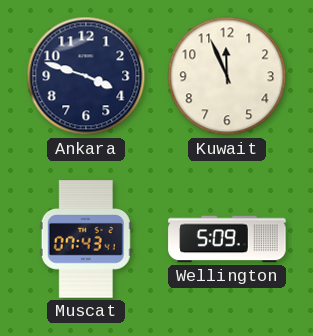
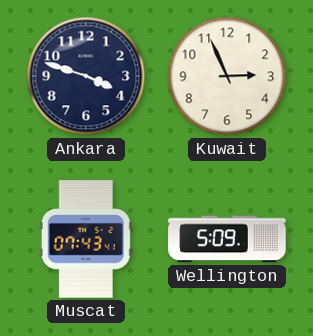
Kuwait: 11:56 -> 2:56 (227, 76)
